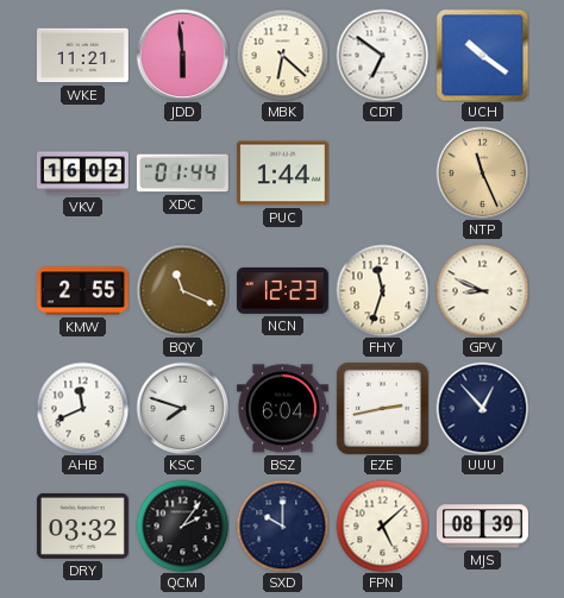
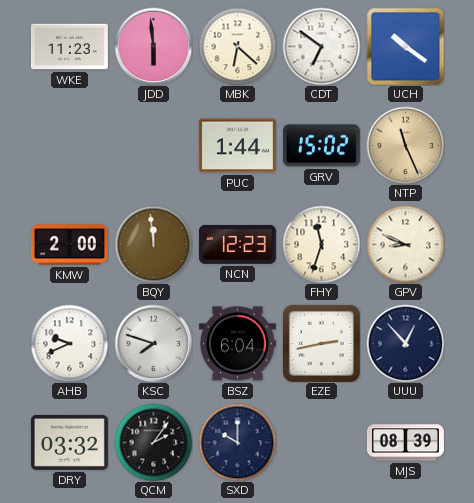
WKE: 11:21 -> 11:23 (69, 47)
VKV: 16:02 -> none (82, 174)
XDC: 01:44 -> none (182, 174)
GRV: none -> 15:02 (321, 146)
KMW: 2:55 -> 2:00 (69, 245)
BQY: 11:19 -> 11:59 (153, 244)
AHB: 11:41 -> 9:41 (69, 343)
FPN: 5:08 -> none (382, 525)
